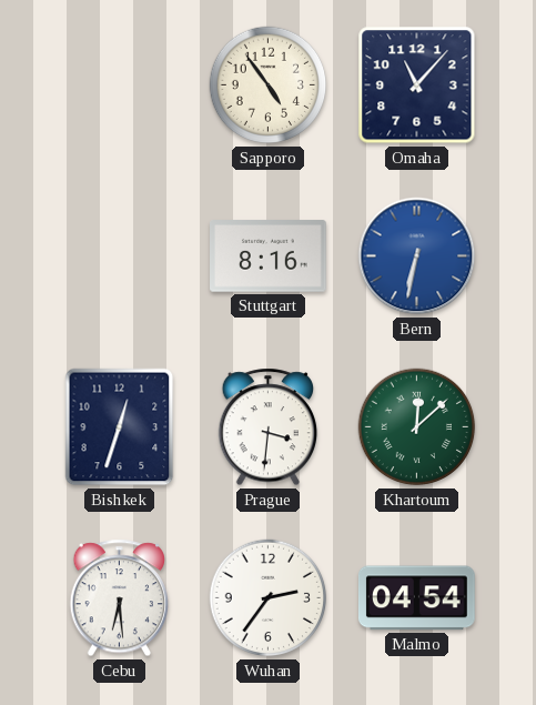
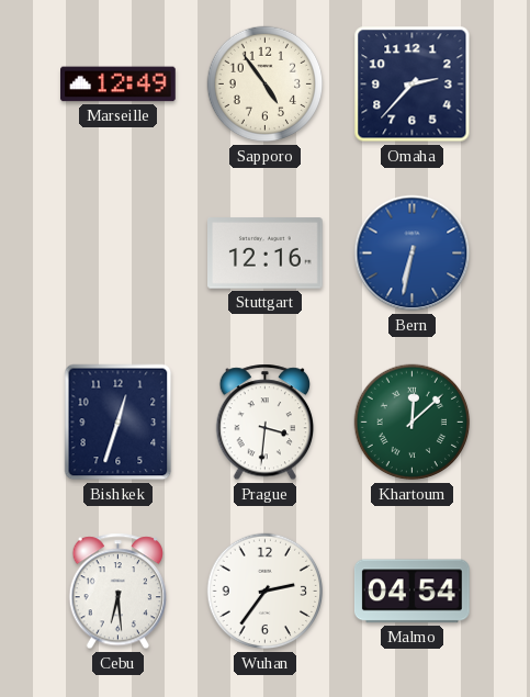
Marseille: none -> 12:49 (119, 85)
Omaha: 11:07 -> 2:37 (413, 85)
Stuttgart: 8:16 -> 12:16 (266, 254)
